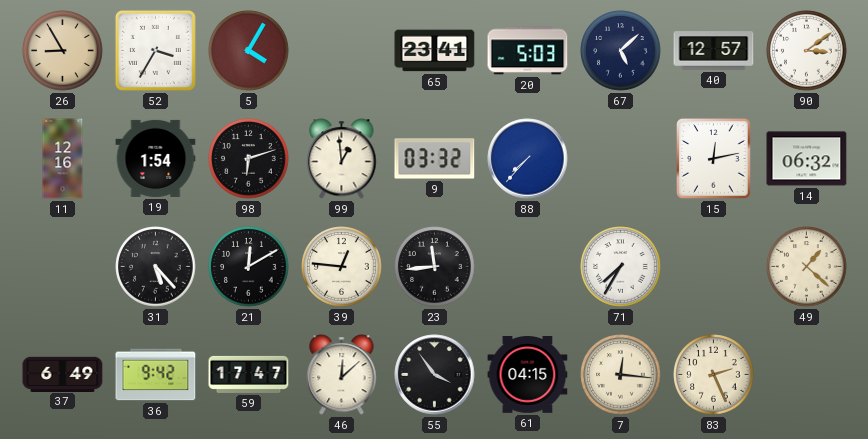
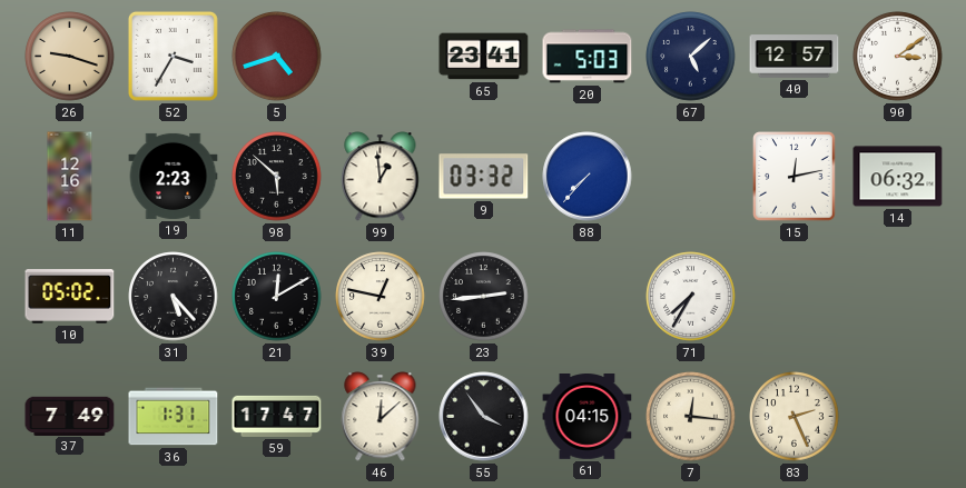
26: 8:55 -> 9:18 (70, 57)
5: 4:05 -> 4:42 (277, 57)
19: 1:54 -> 2:23 (174, 176)
98: 6:12 -> 5:52 (277, 177)
10: none -> 05:02 (70, 297)
39: 12:46 -> 12:47 (381, 297)
23: 11:44 -> 2:44 (484, 297)
49: 1:22 -> none (807, 267)
37: 6:49 -> 7:49 (70, 416)
36: 9:42 -> 1:31 (174, 417)
